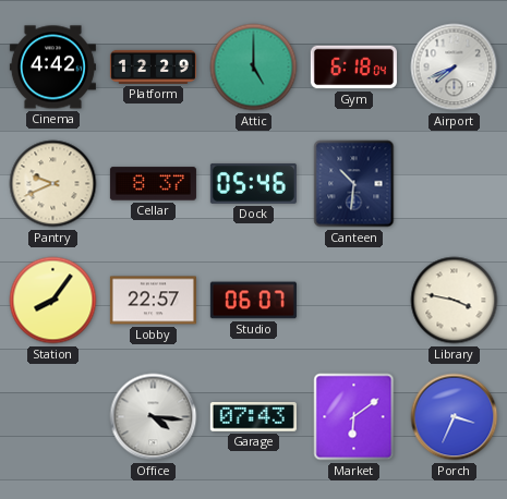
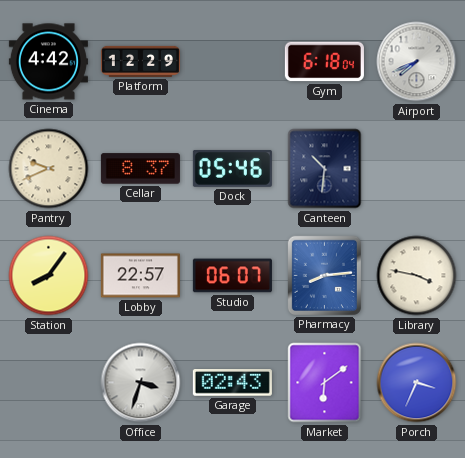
Attic: 5:00 -> none (254, 68)
Pharmacy: none -> 8:14 (324, 275)
Office: 4:16 -> 3:33 (141, 383)
Garage: 07:43 -> 02:43 (232, 383)
